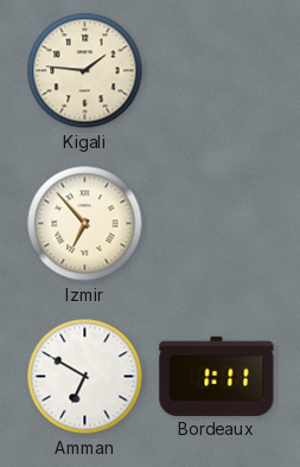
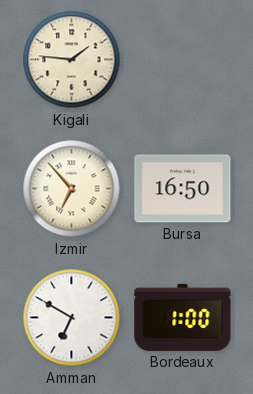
Bursa: none -> 16:50 (183, 189)
Bordeaux: 1:11 -> 1:00 (183, 317)
